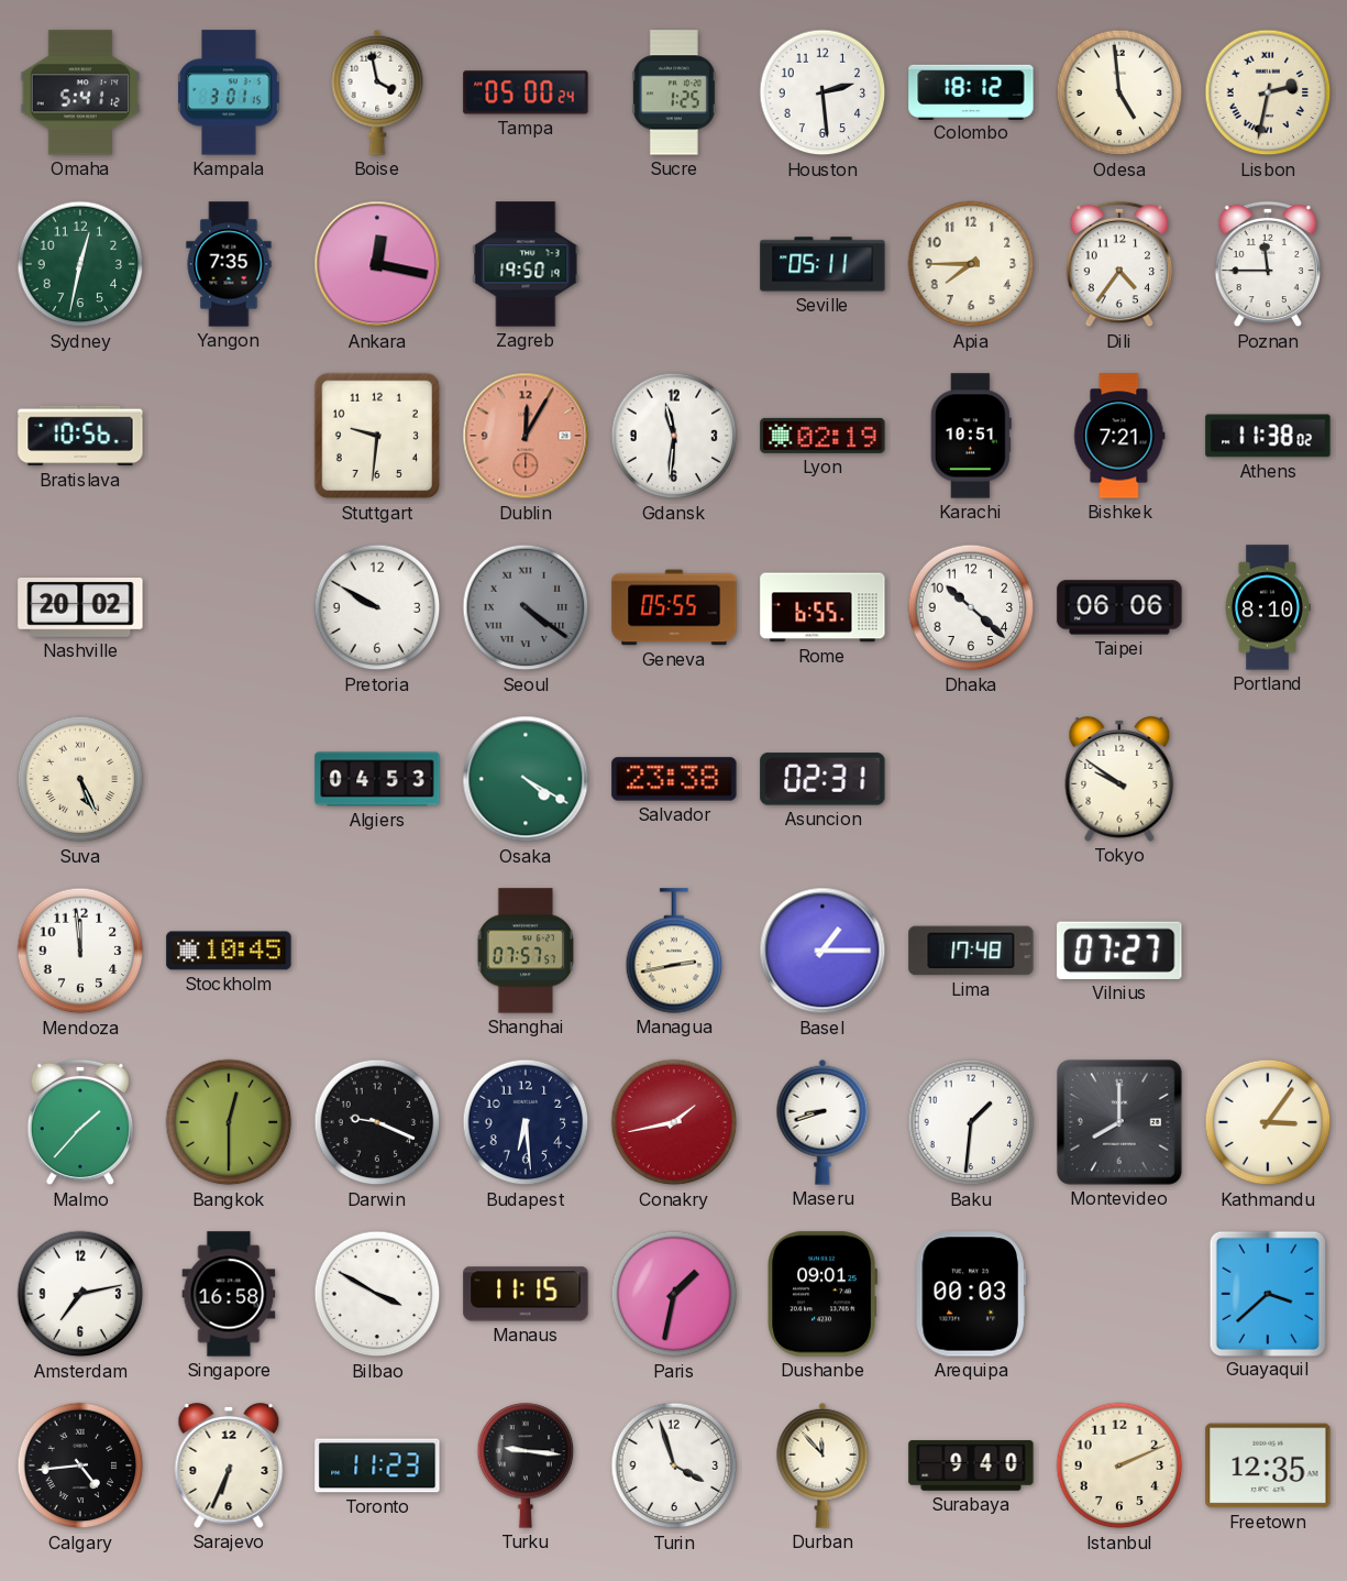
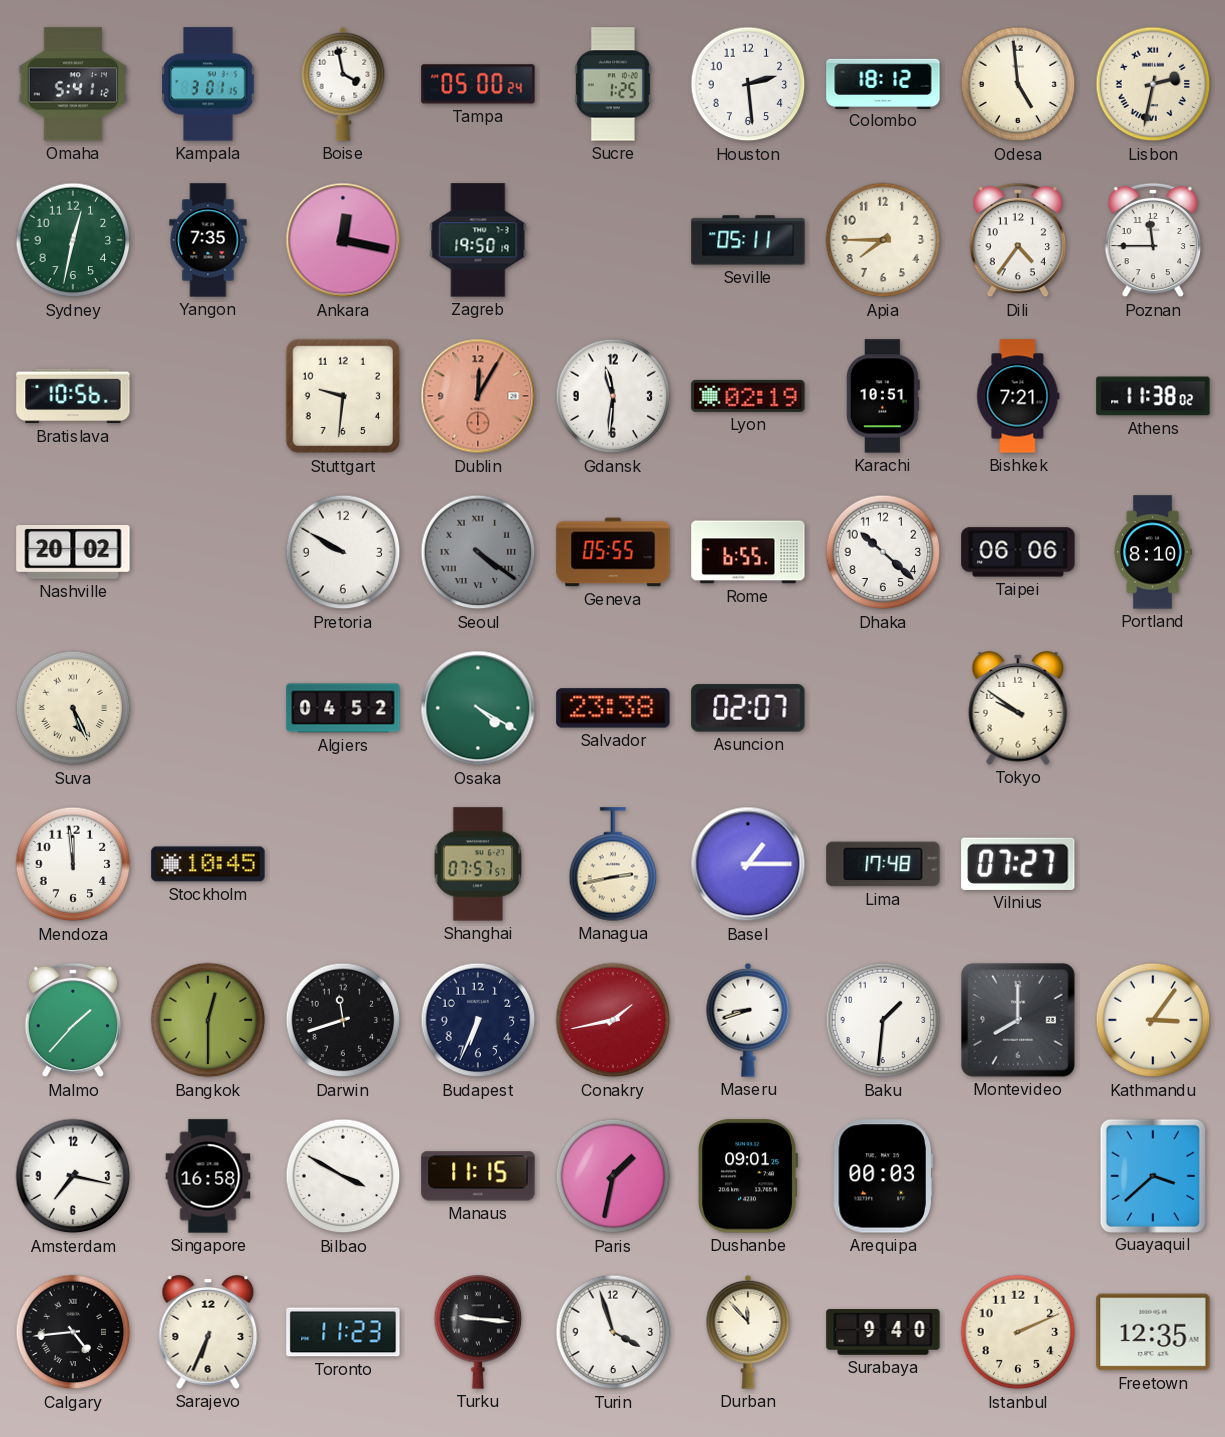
Algiers: 04:53 -> 04:52 (343, 708)
Asuncion: 02:31 -> 02:07 (748, 708)
Darwin: 9:19 -> 11:42 (343, 1020)
Budapest: 6:29 -> 6:34 (478, 1020)
Amsterdam: 7:13 -> 7:17 (73, 1176)
